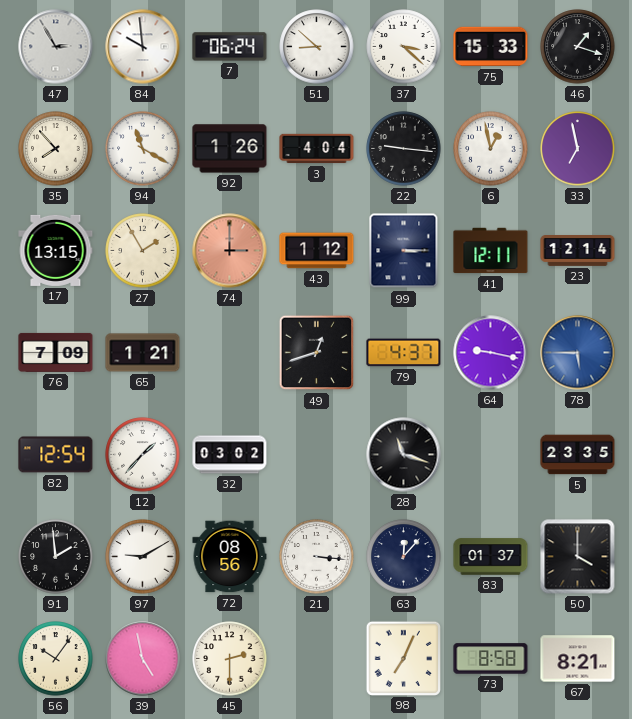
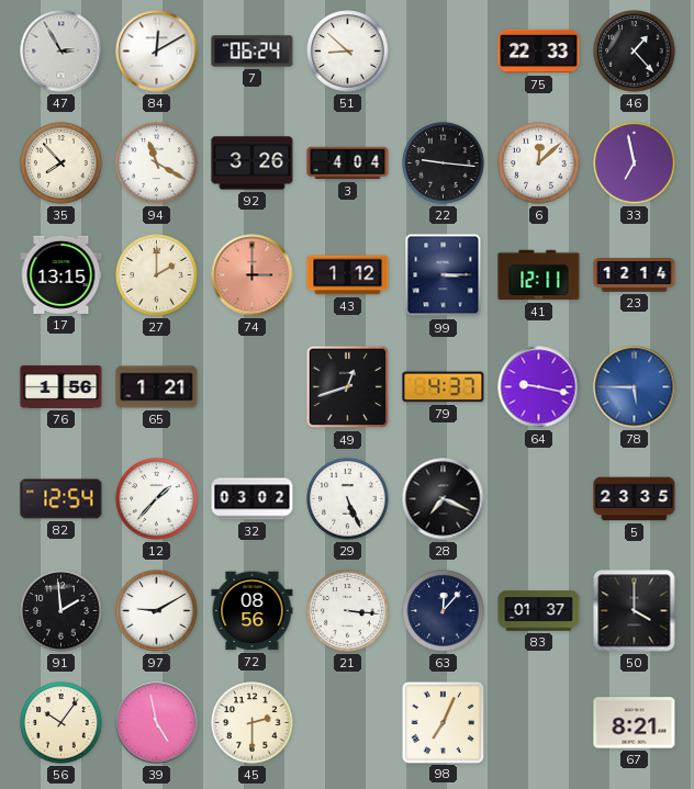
84: 9:59 -> 12:10 (157, 52)
37: 3:22 -> none (404, 47)
75: 15:33 -> 22:33 (539, 52)
46: 1:18 -> 1:23 (635, 52)
92: 1:26 -> 3:26 (253, 164)
6: 12:58 -> 12:08 (539, 164)
27: 1:55 -> 2:00 (157, 275)
76: 7:09 -> 1:56 (61, 386)
29: none -> 5:26 (348, 499)
28: 11:18 -> 7:19 (444, 499)
73: 8:58 -> none (491, 659)
